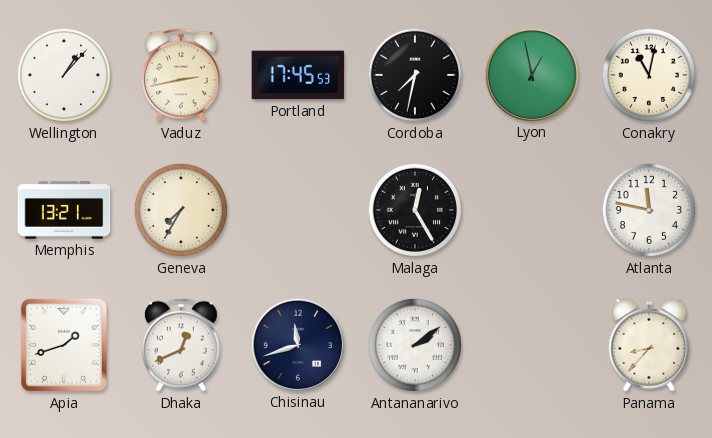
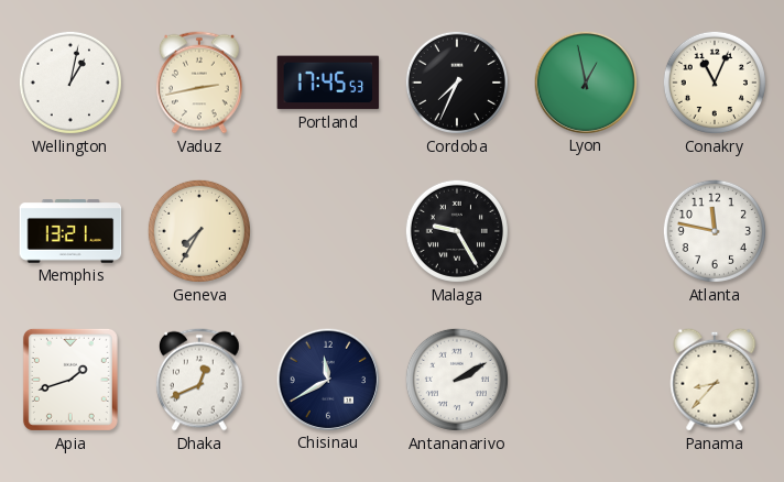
Wellington: 1:07 -> 1:02 (70, 83)
Cordoba: 7:32 -> 7:34 (457, 83)
Conakry: 11:02 -> 11:04 (715, 83)
Malaga: 12:25 -> 9:25 (457, 231)
Chisinau: 11:42 -> 11:40 (327, 379)
Antananarivo: 2:09 -> 2:10 (457, 380)
